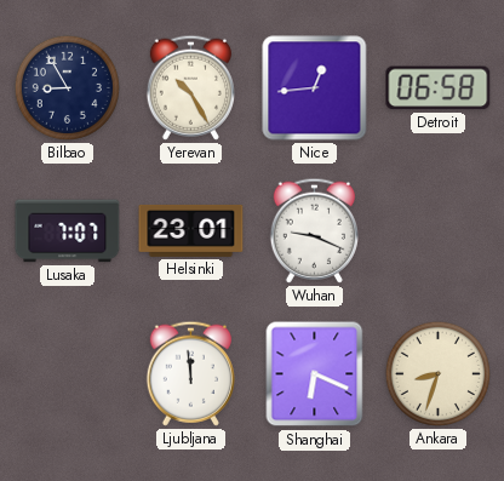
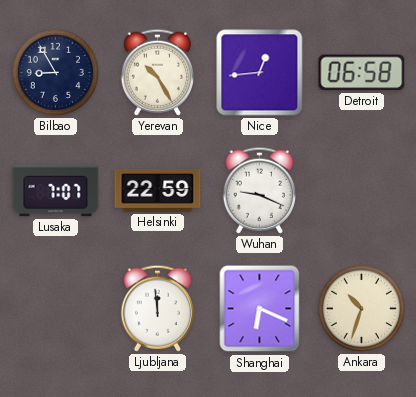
Helsinki: 23:01 -> 22:59 (158, 190)
Ankara: 8:33 -> 10:33 (361, 308)
